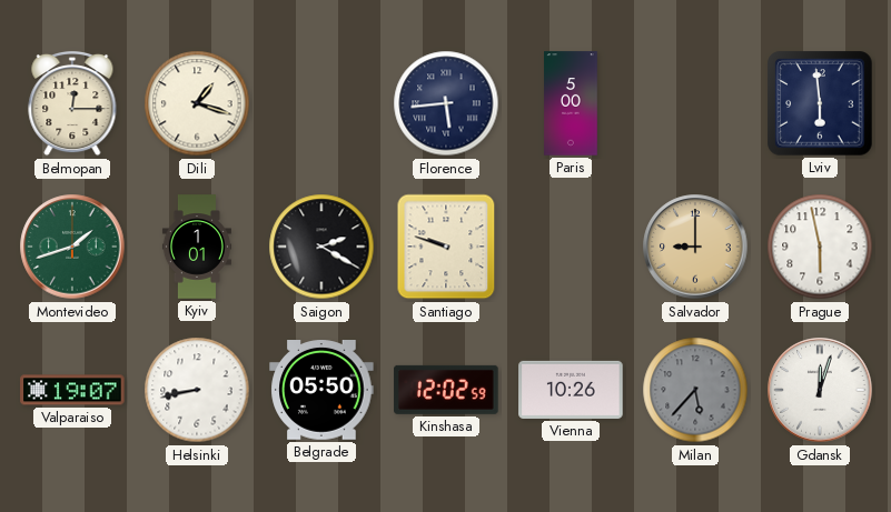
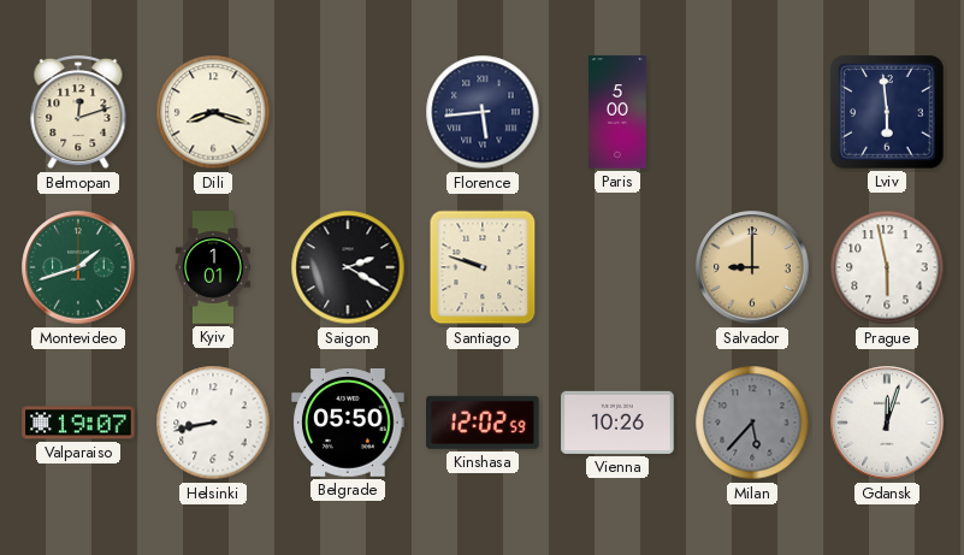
Belmopan: 12:15 -> 12:12 (78, 112)
Dili: 1:18 -> 8:18 (213, 112)
